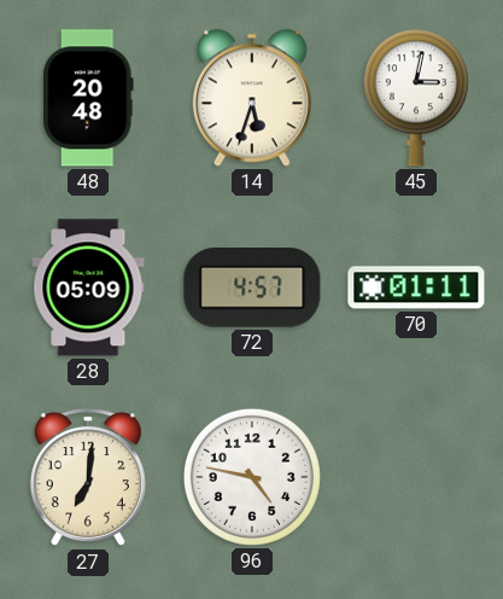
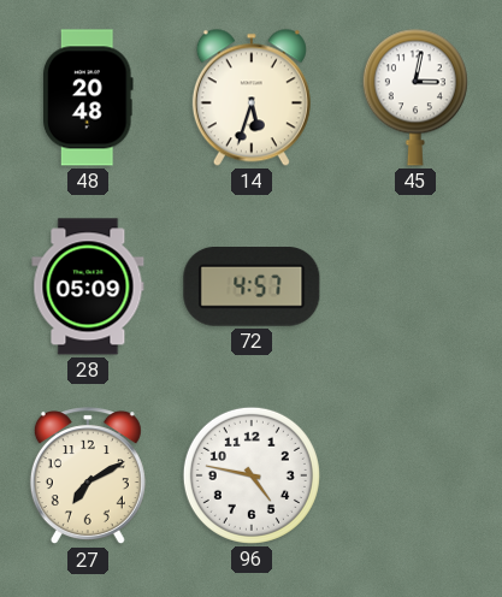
70: 01:11 -> none (416, 287)
27: 7:01 -> 7:10 (88, 477)
